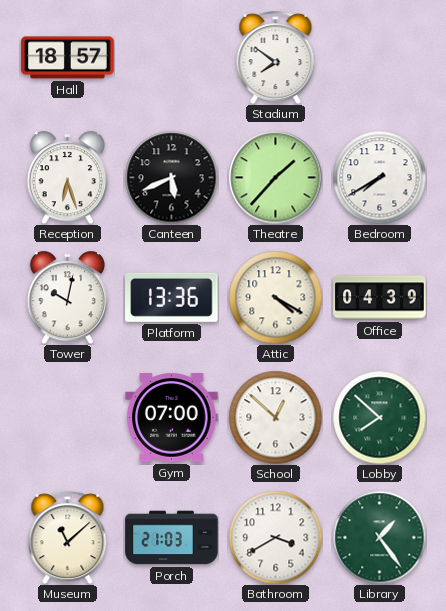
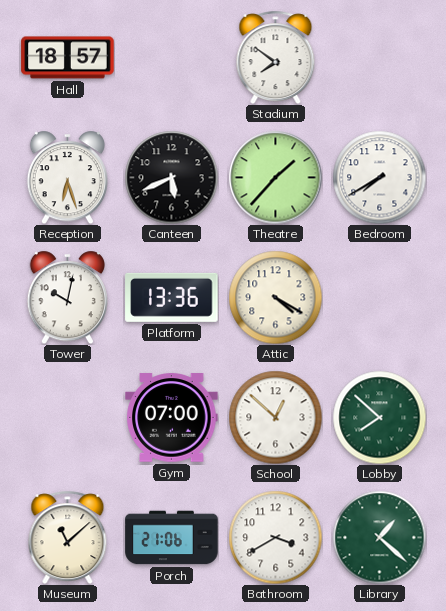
Office: 04:39 -> none (380, 298)
Porch: 21:03 -> 21:06 (172, 538)
Library: 1:24 -> 1:22 (379, 537)
